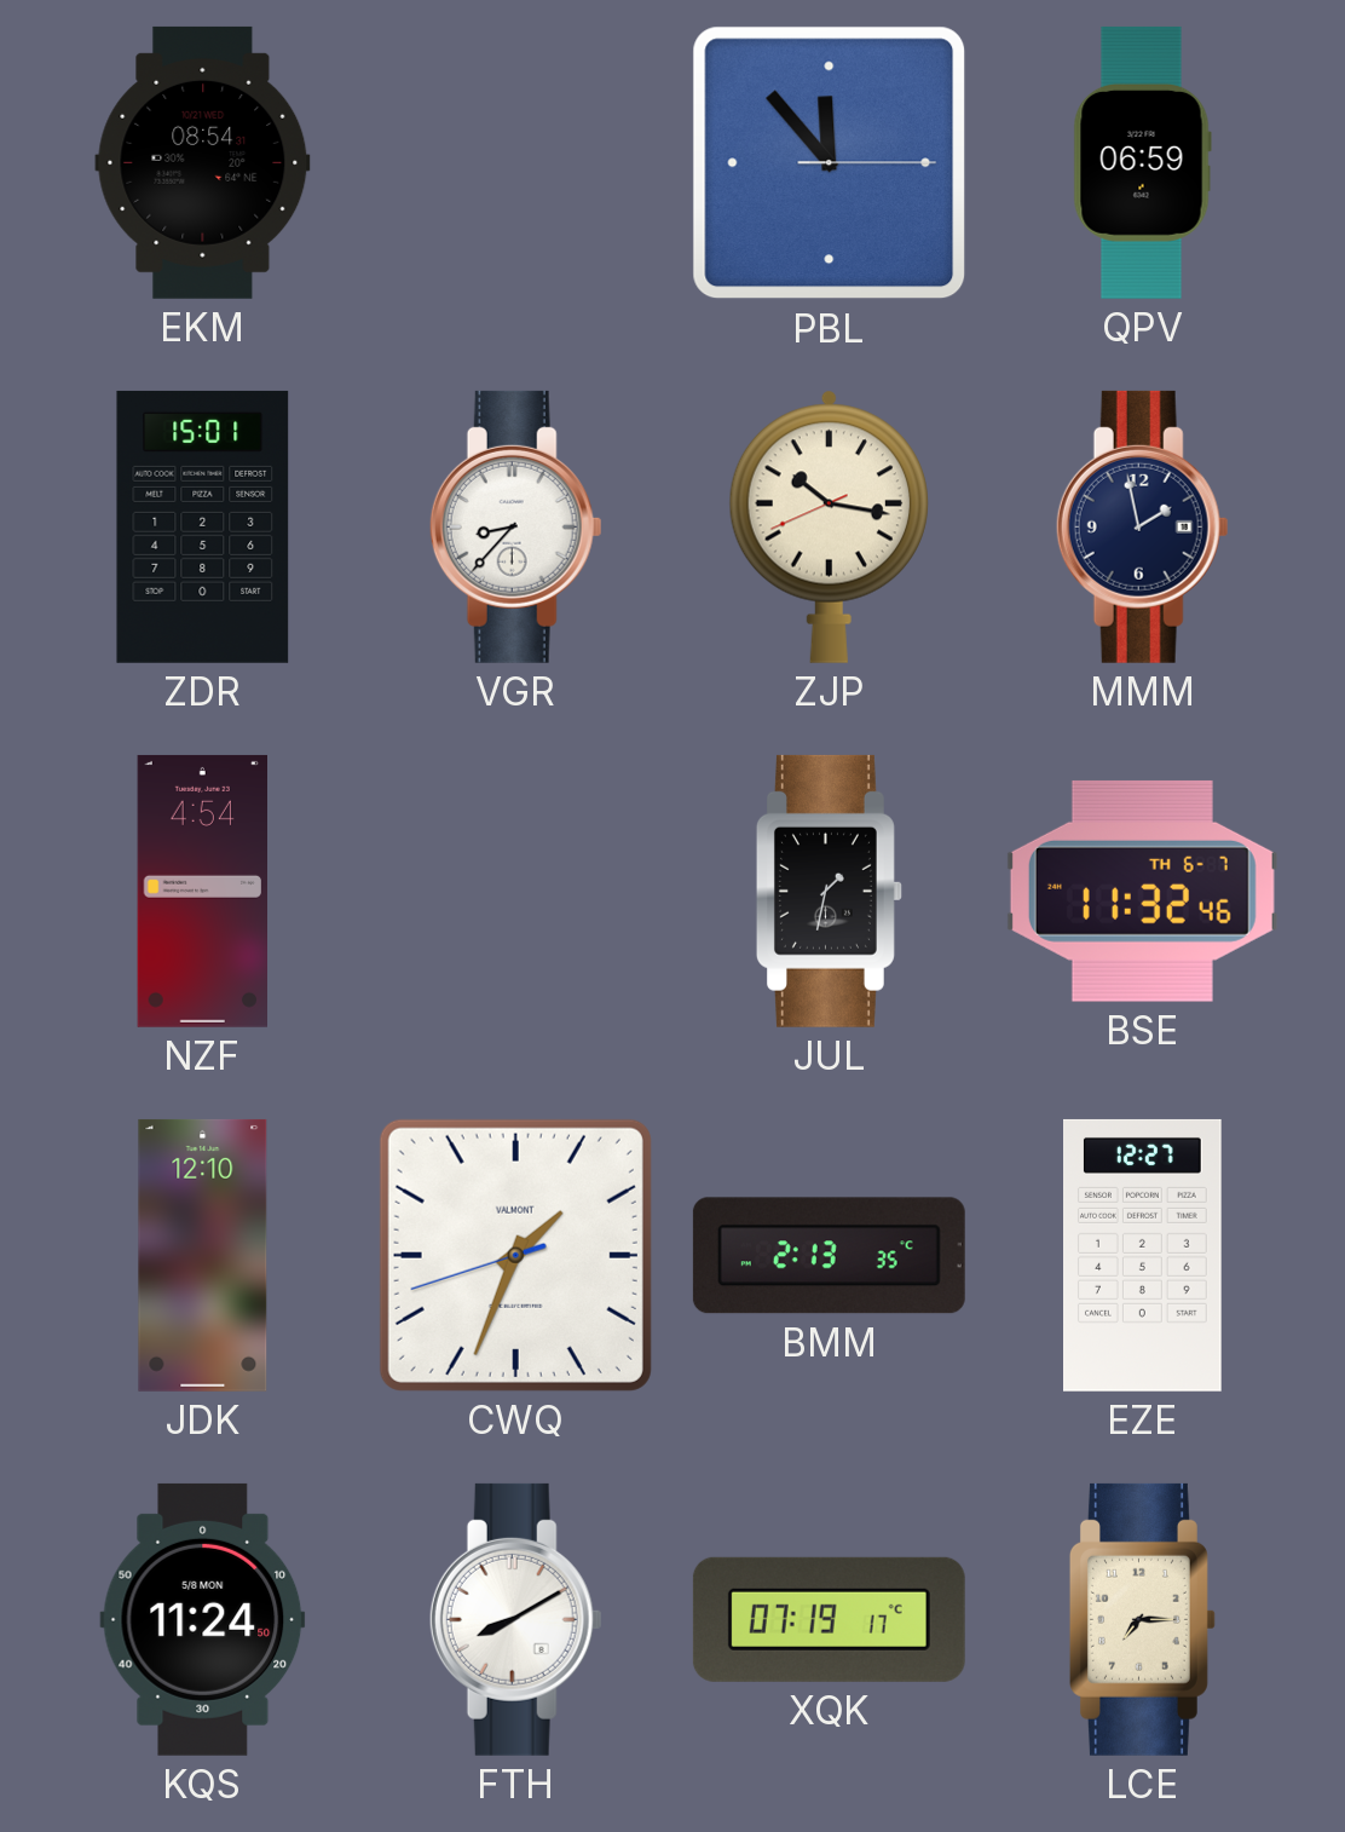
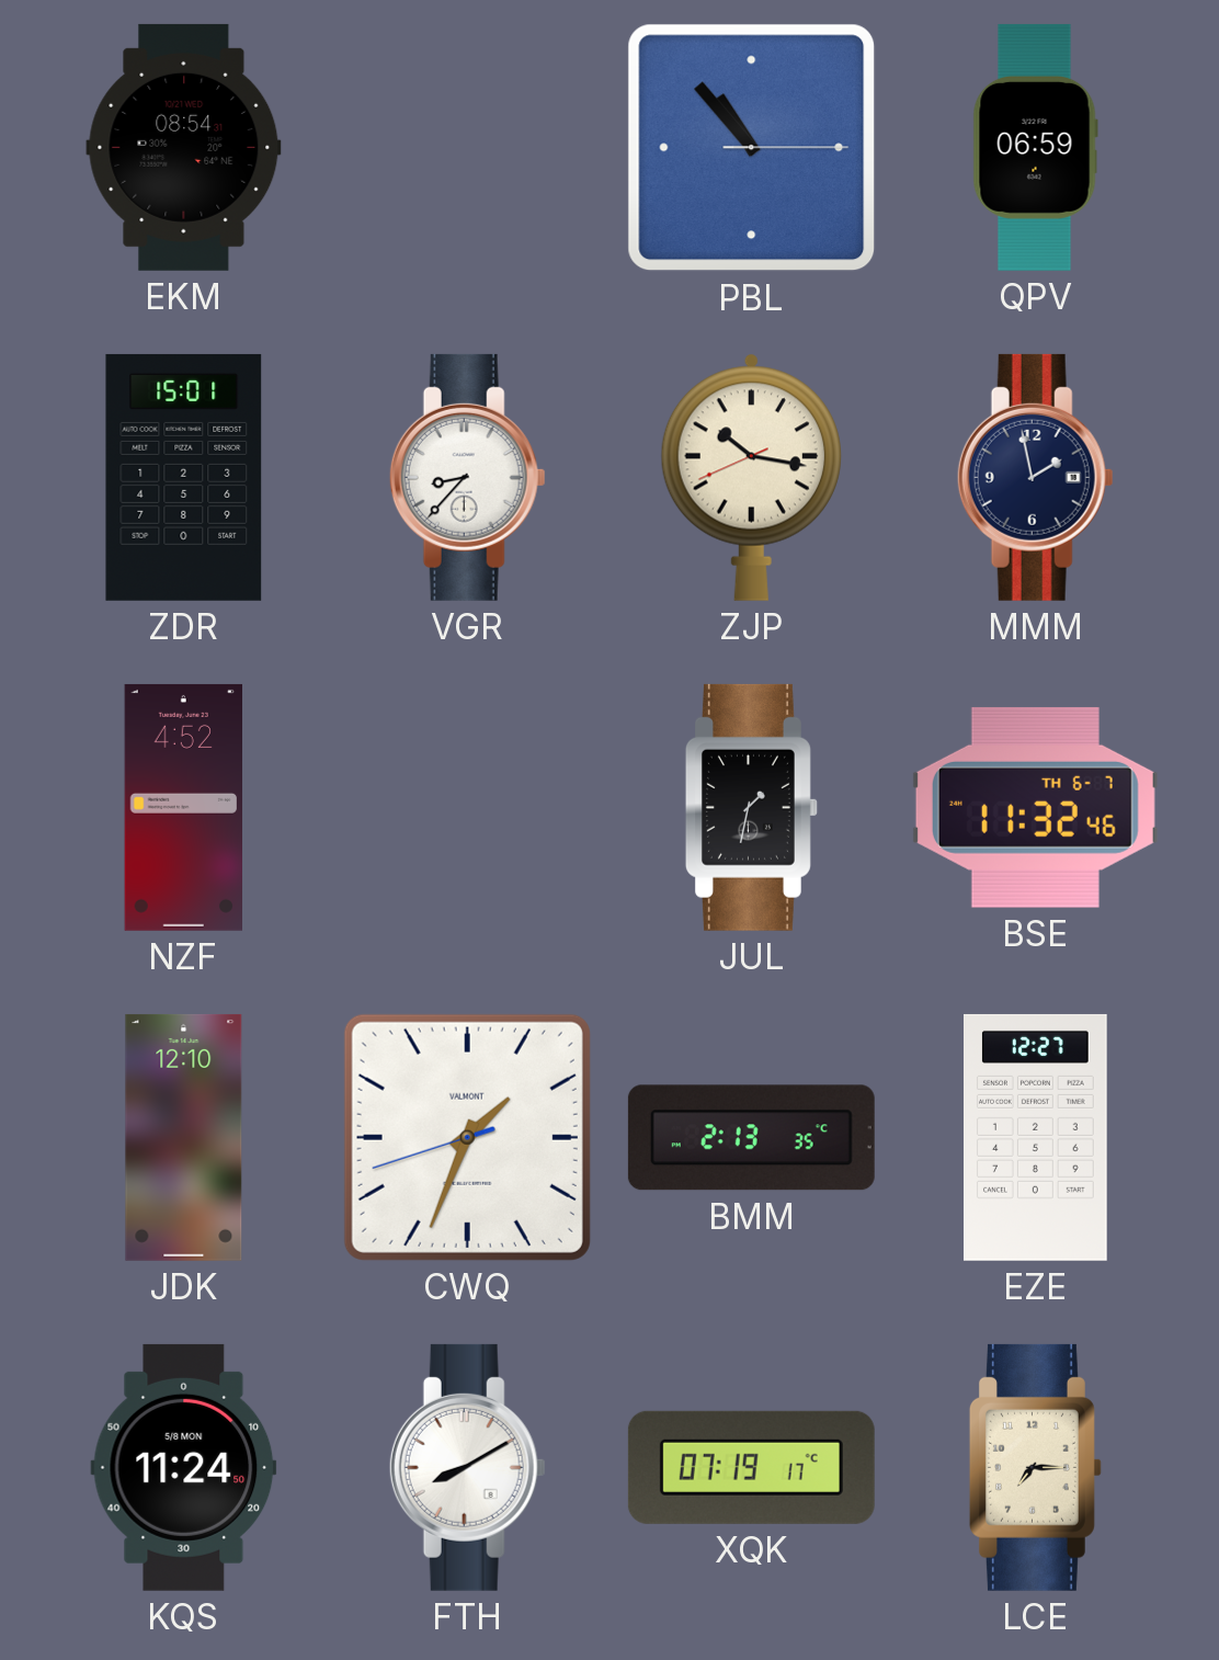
PBL: 11:53 -> 10:53 (752, 148)
NZF: 4:54 -> 4:52 (184, 807)
